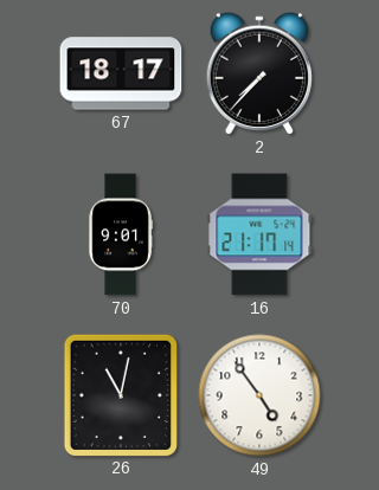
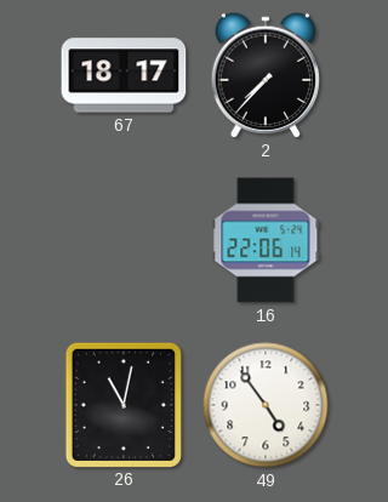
70: 9:01 -> none (121, 234)
16: 21:17 -> 22:06 (266, 240)
